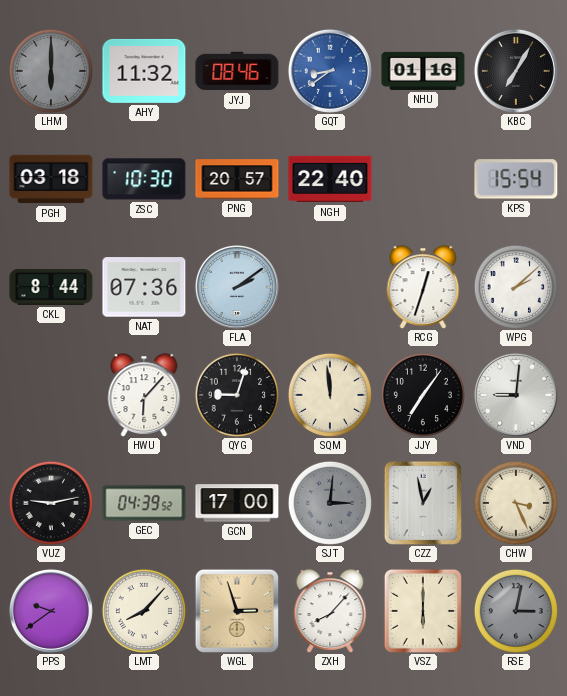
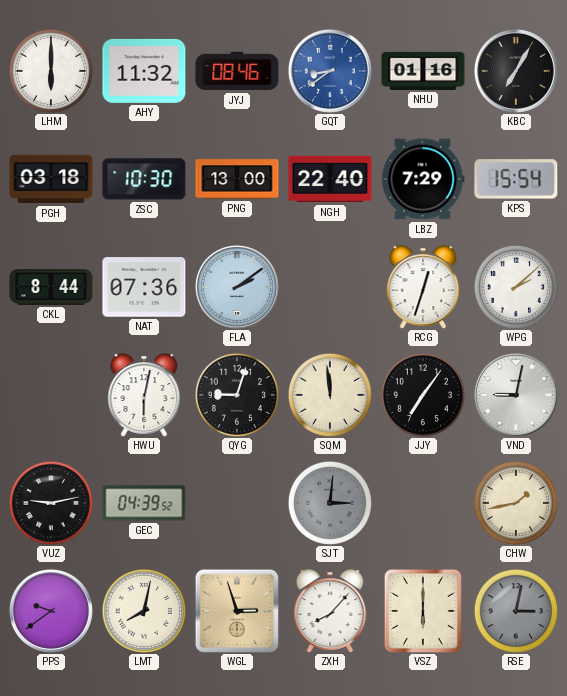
LHM dial: grey -> white (51, 71)
PNG: 20:57 -> 13:00 (237, 179)
LBZ: none -> 7:29 (423, 179)
HWU: 6:07 -> 6:02 (144, 395)
VND: 9:01 -> 9:02 (516, 395)
GCN: 17:00 -> none (237, 503)
CZZ: 12:58 -> none (423, 503)
CHW: 3:26 -> 1:43 (516, 503)
LMT: 8:07 -> 8:02 (144, 611)
